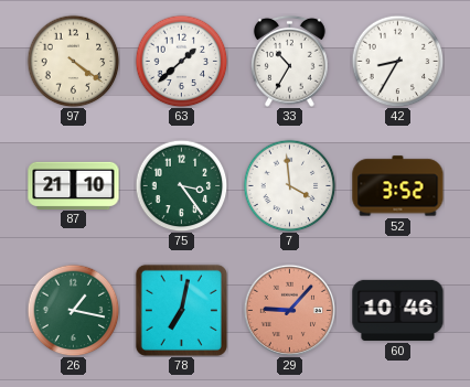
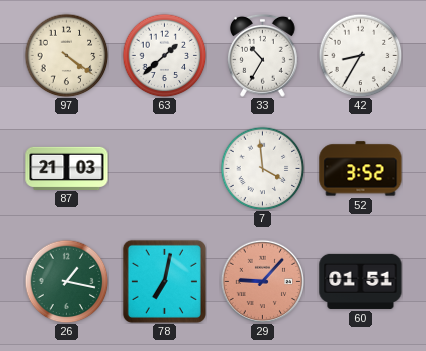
87: 21:10 -> 21:03 (67, 168)
75: 3:24 -> none (181, 185)
60: 10:46 -> 01:51 (361, 281)
